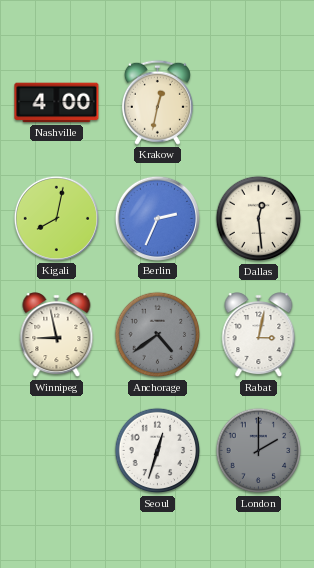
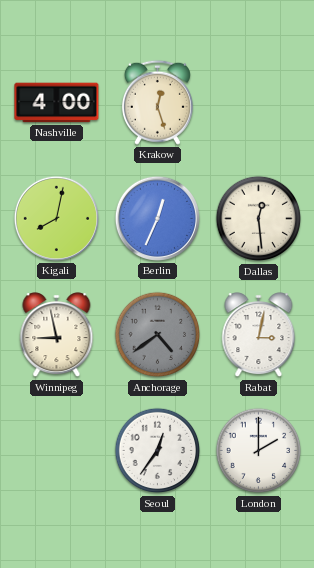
Krakow: 12:32 -> 12:27 (157, 102)
Berlin: 2:34 -> 12:34 (157, 218)
Seoul: 12:33 -> 12:36 (158, 451)
London dial: grey -> white (259, 451)
